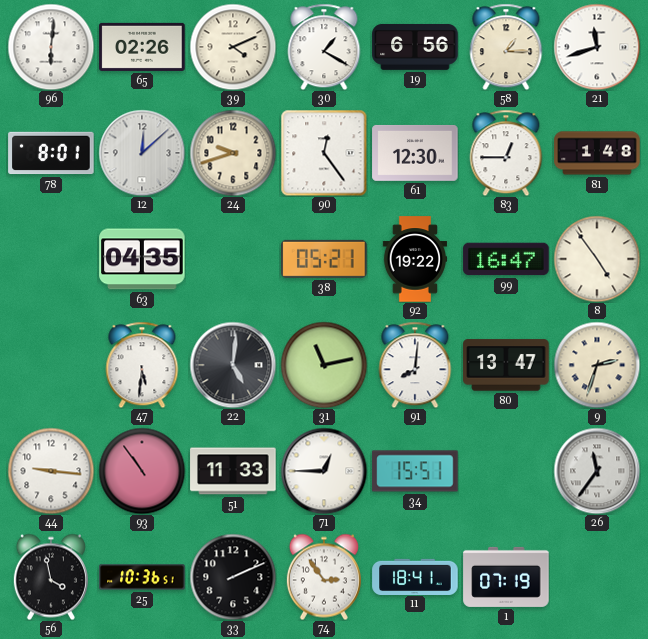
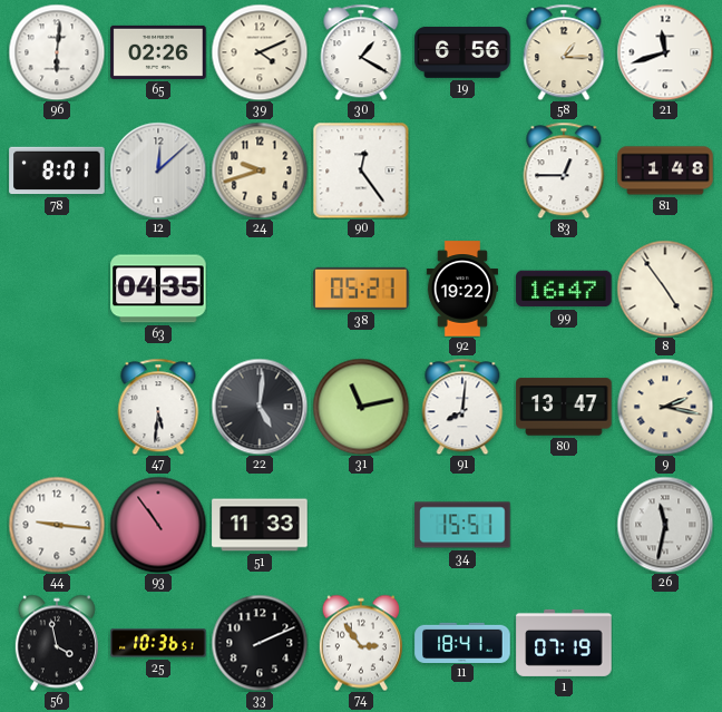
61: 12:30 -> none (415, 153)
9: 2:33 -> 2:17 (665, 407)
71: 12:45 -> none (324, 471)
26: 11:36 -> 11:32 (665, 525)
